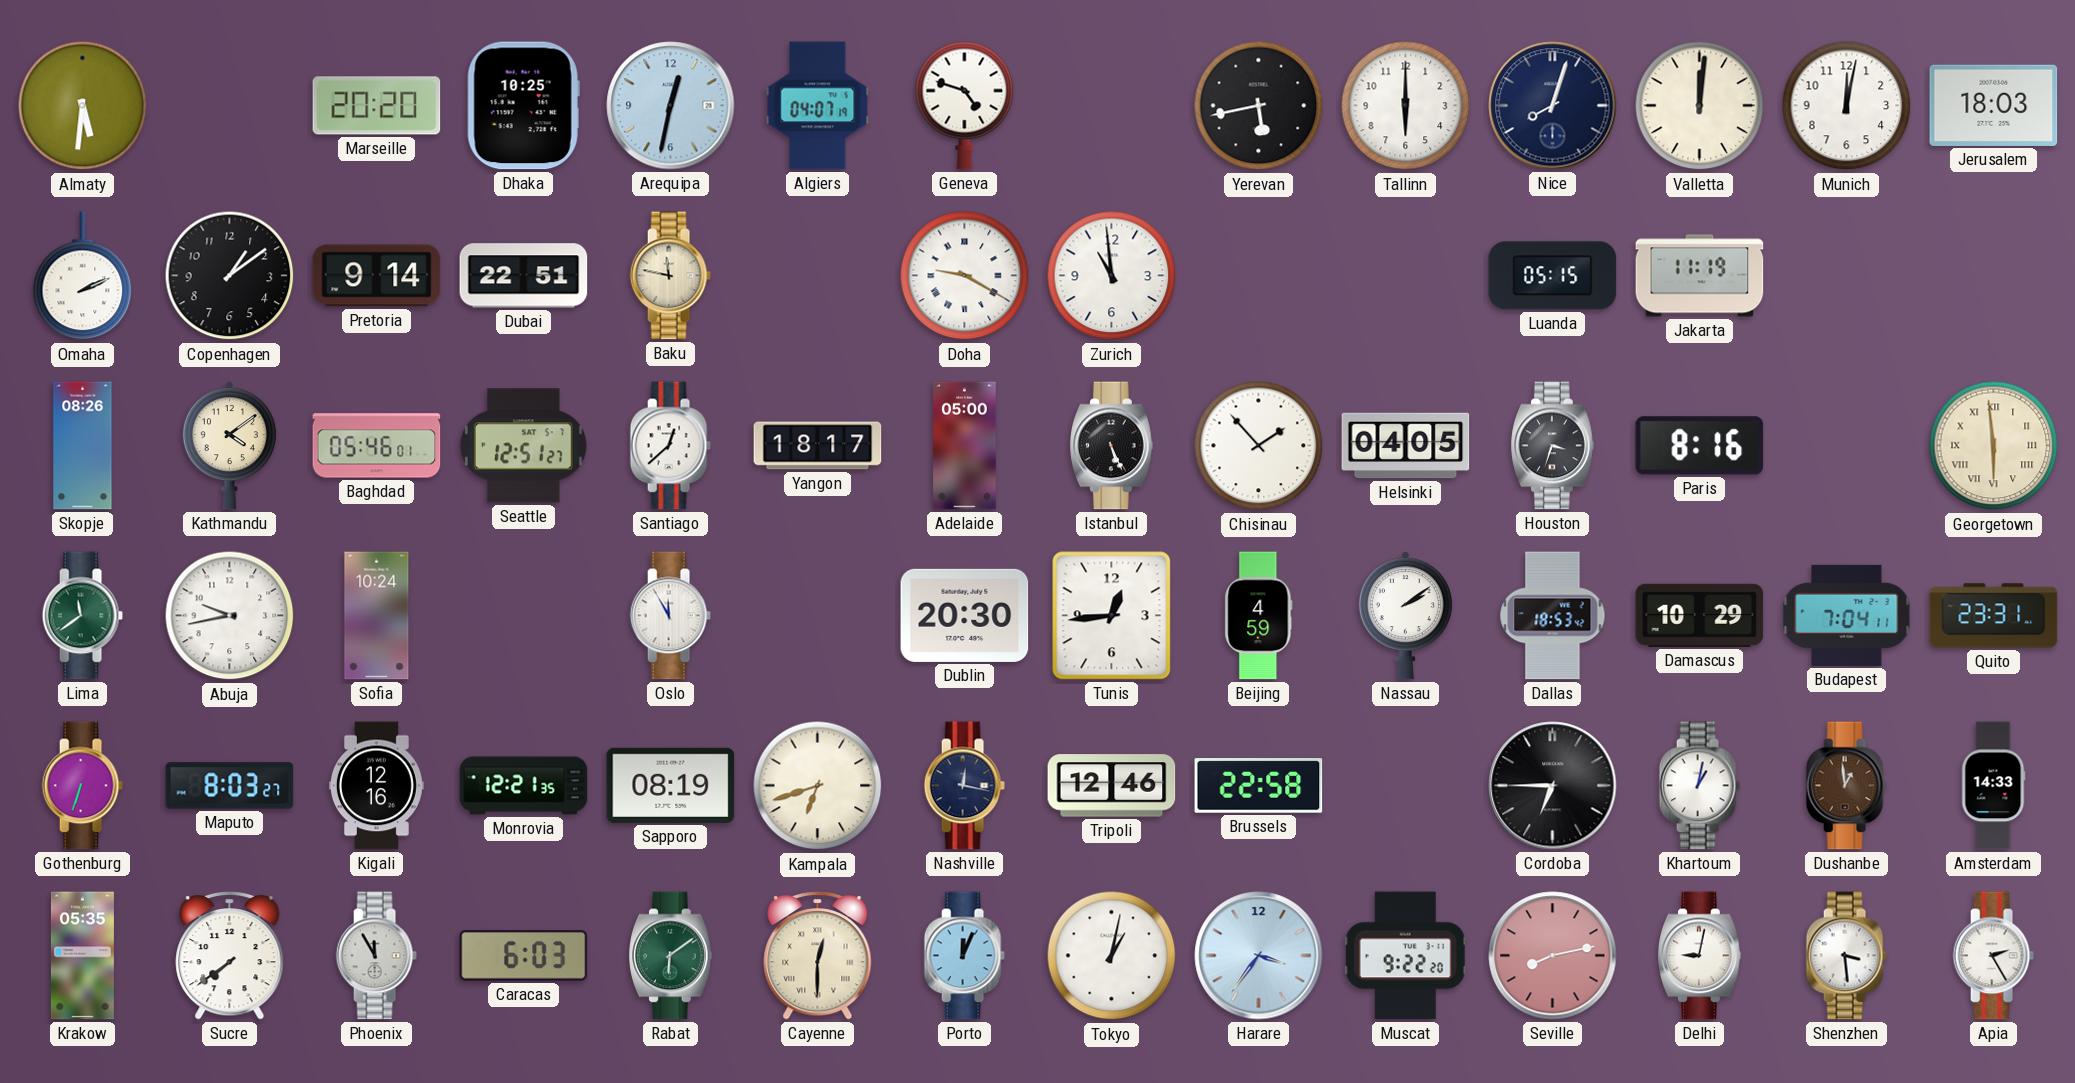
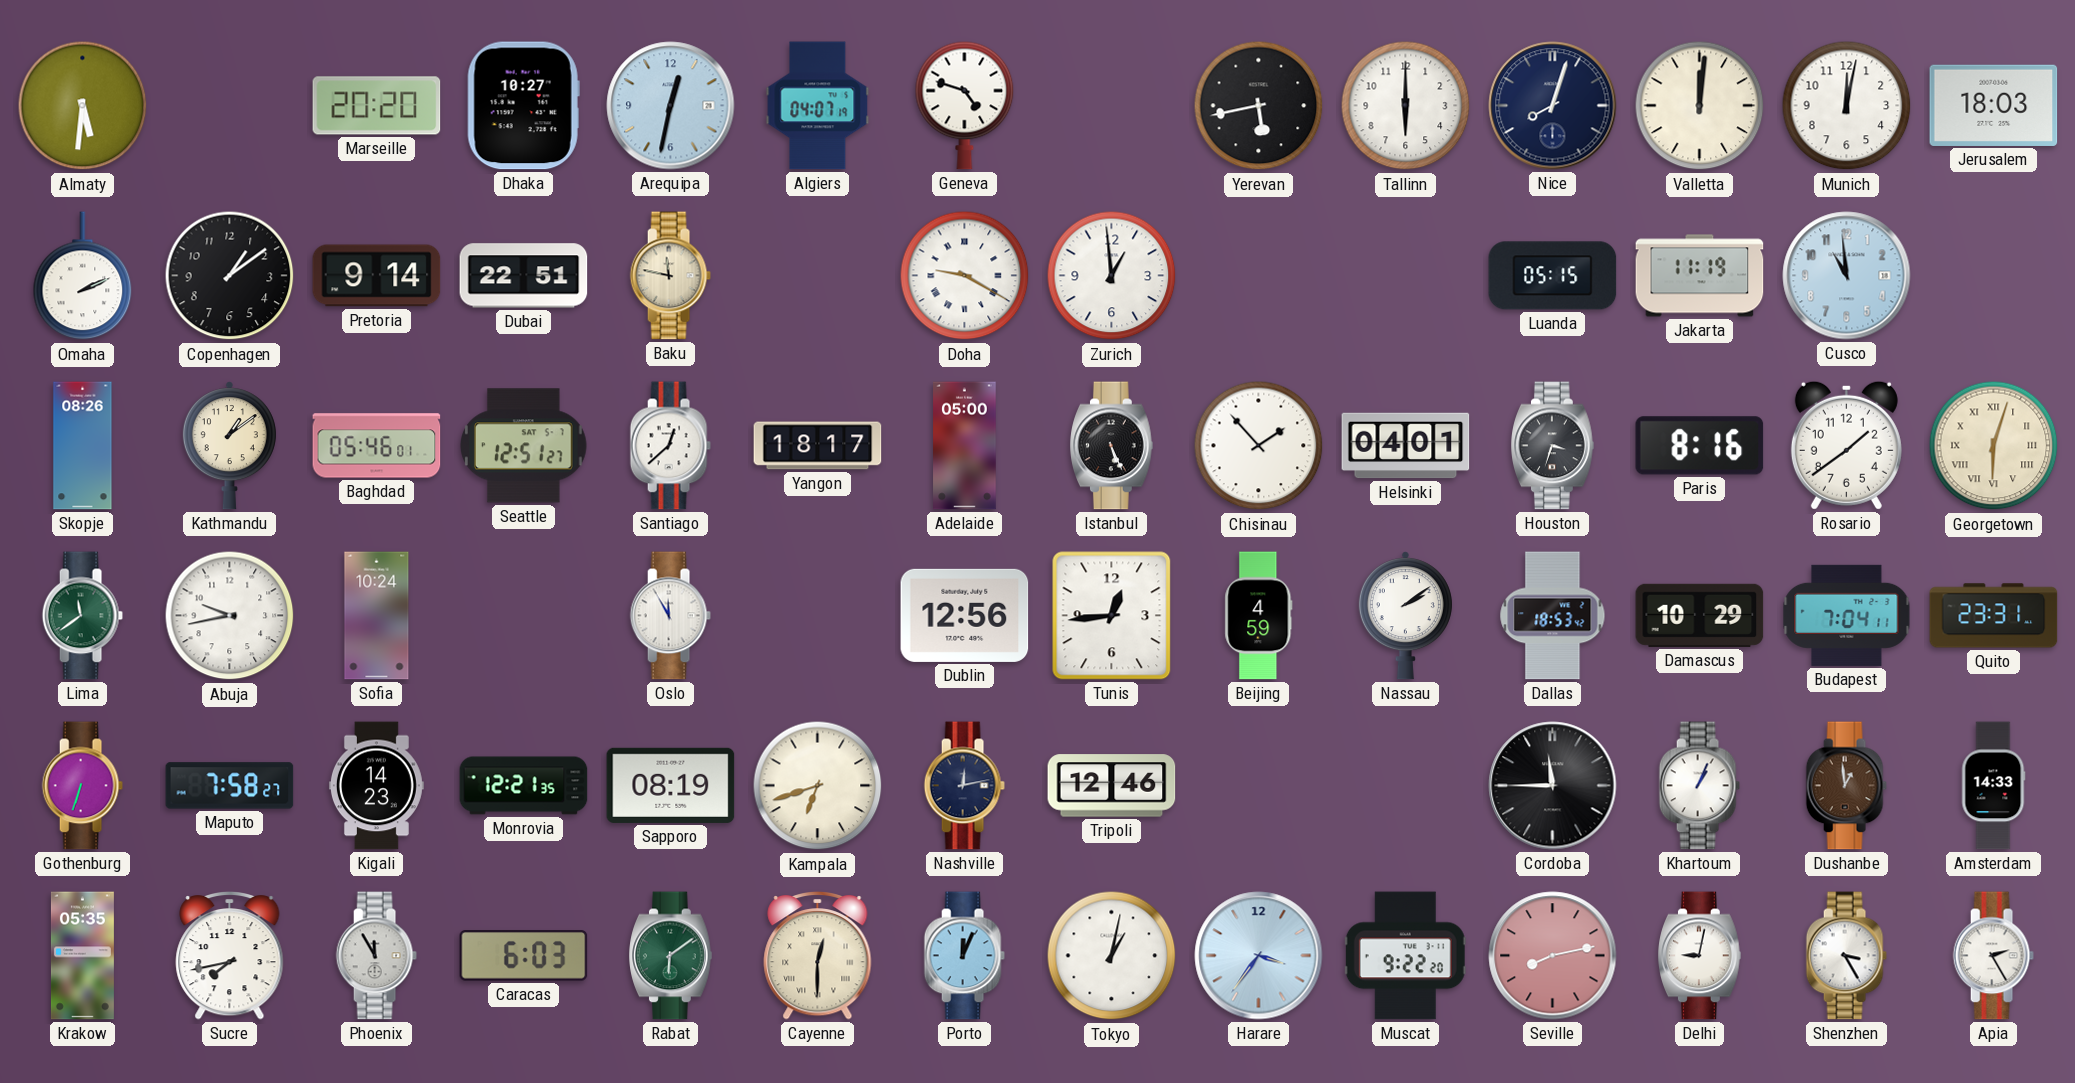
Dhaka: 10:25 -> 10:27 (523, 106)
Zurich: 10:59 -> 12:59 (1112, 276)
Cusco: none -> 10:59 (1847, 276)
Kathmandu: 4:09 -> 1:09 (229, 446)
Helsinki: 04:05 -> 04:01 (1406, 446)
Rosario: none -> 1:39 (1846, 445)
Georgetown: 5:59 -> 6:03 (1994, 446)
Dublin: 20:30 -> 12:56 (965, 615)
Maputo: 8:03 -> 7:58 (230, 786)
Kigali: 12:16 -> 14:23 (376, 786)
Nashville: 12:17 -> 12:13 (964, 786)
Brussels: 22:58 -> none (1259, 786)
Cordoba: 6:45 -> 11:45 (1553, 786)
Khartoum: 1:02 -> 1:04 (1699, 786)
Sucre: 7:39 -> 7:43 (230, 956)
Shenzhen: 3:29 -> 3:25 (1846, 956)
